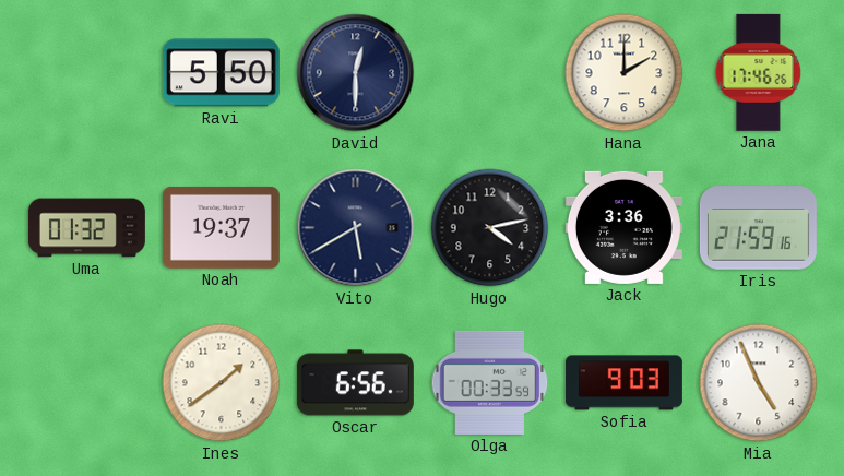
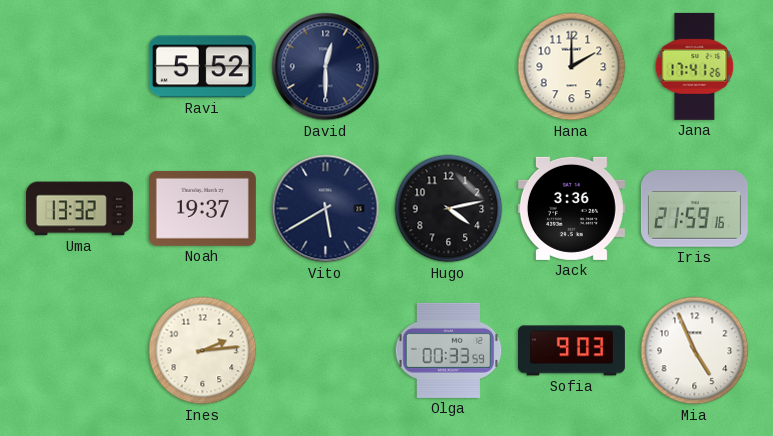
Ravi: 5:50 -> 5:52 (202, 67)
Jana: 17:46 -> 17:41 (695, 66)
Uma: 01:32 -> 13:32 (79, 209)
Ines: 1:39 -> 2:14 (203, 351)
Oscar: 6:56 -> none (355, 383)
